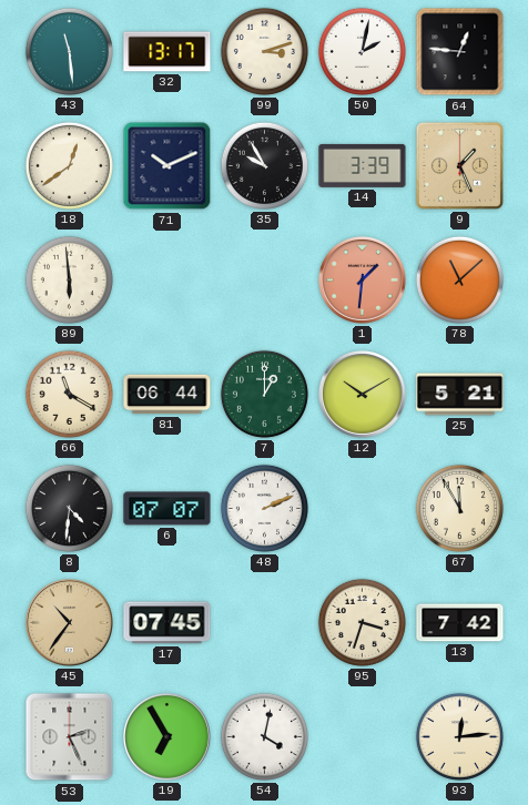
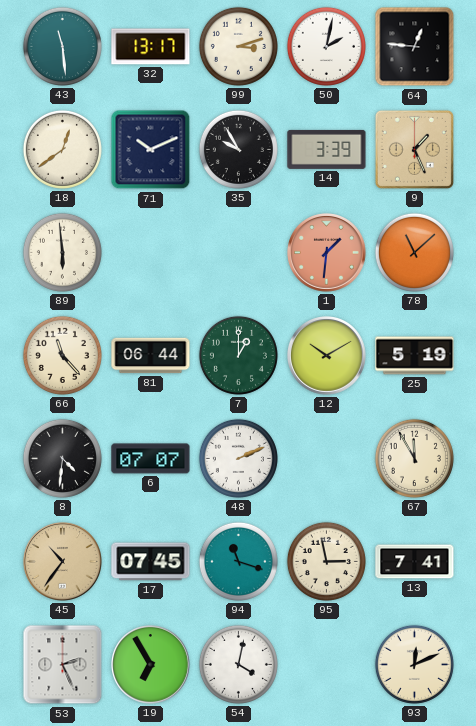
66: 11:20 -> 11:23 (62, 355)
25: 5:21 -> 5:19 (415, 356)
94: none -> 11:18 (238, 561)
95: 3:33 -> 2:58 (326, 561)
13: 7:42 -> 7:41 (415, 562)
93: 12:14 -> 12:11 (414, 664)
